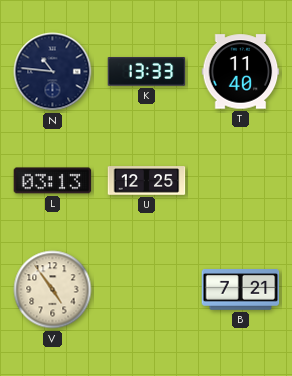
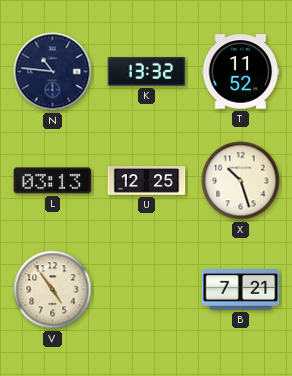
K: 13:33 -> 13:32 (147, 72)
T: 11:40 -> 11:52 (241, 72)
X: none -> 10:27 (241, 181)
